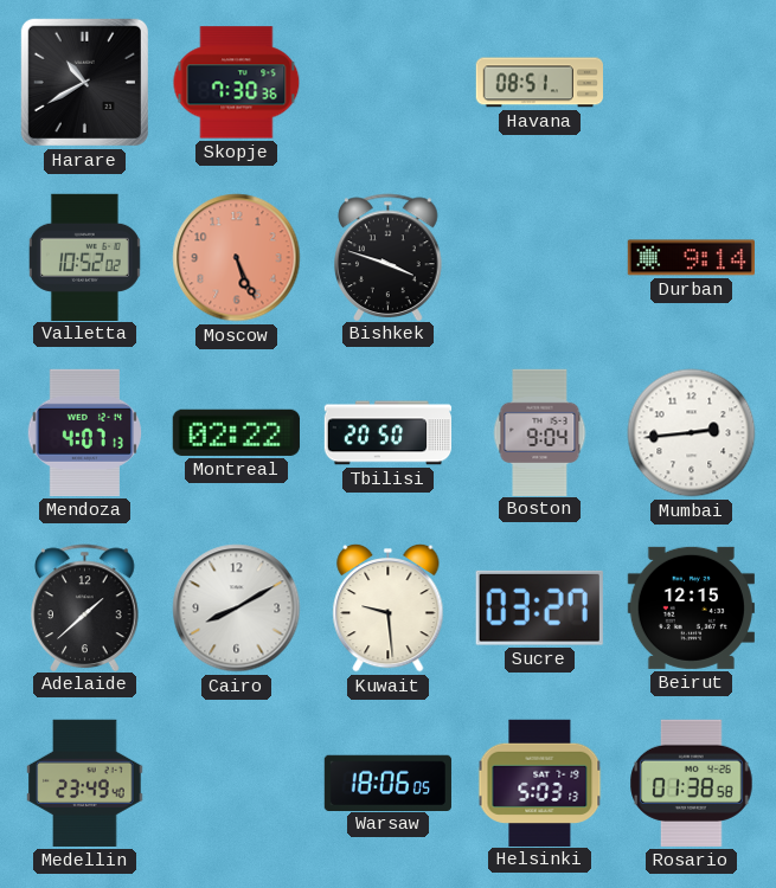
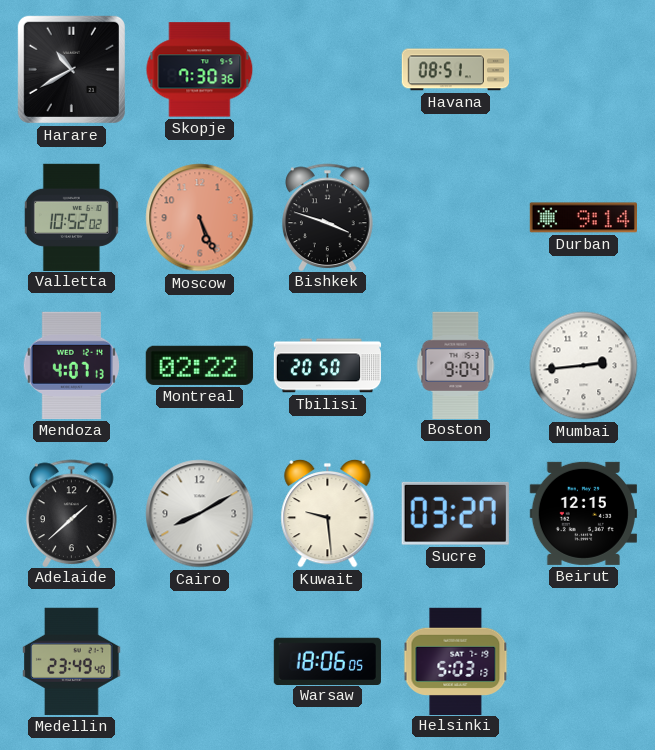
Rosario: 01:38 -> none (692, 783)
